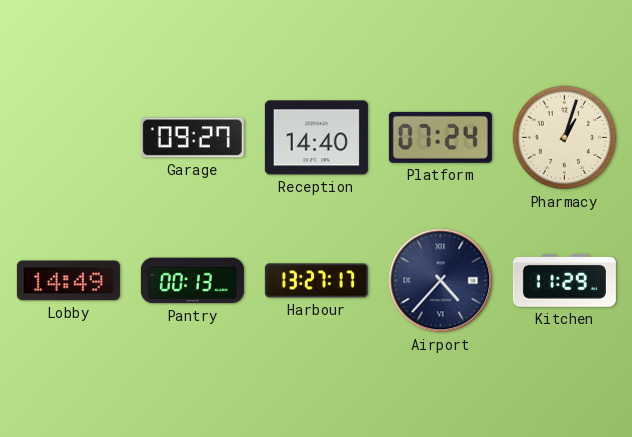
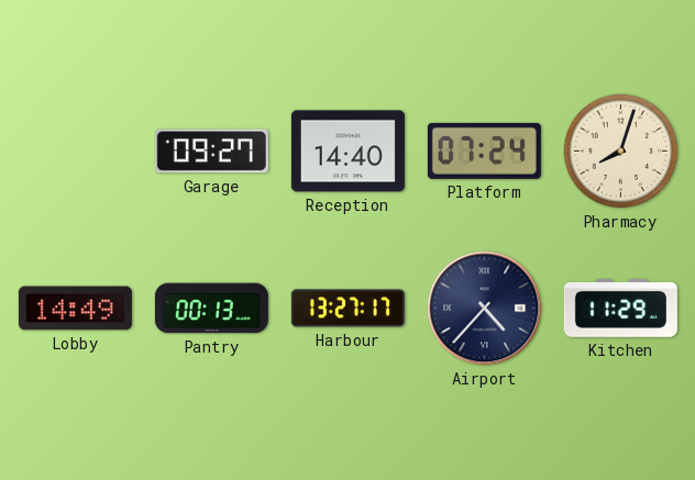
Pharmacy: 1:03 -> 8:03 (621, 152)
